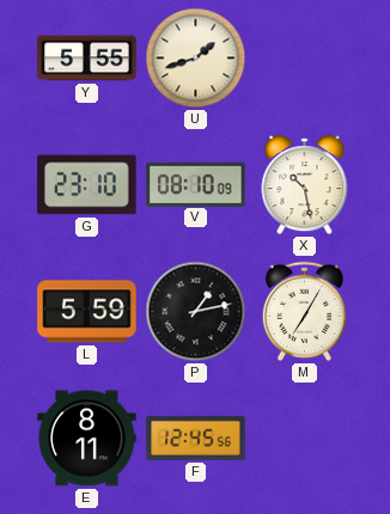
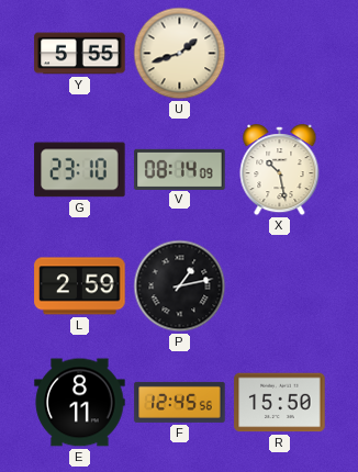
V: 08:10 -> 08:14 (180, 169)
L: 5:59 -> 2:59 (80, 286)
M: 7:05 -> none (304, 311)
R: none -> 15:50 (280, 403)
